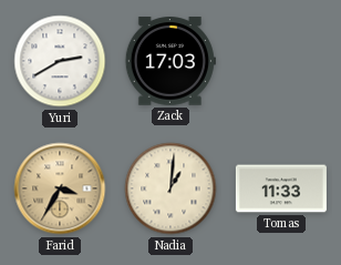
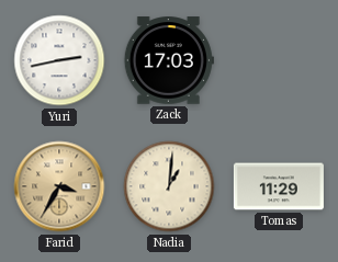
Yuri: 2:40 -> 2:43 (59, 60)
Tomas: 11:33 -> 11:29 (279, 186)
